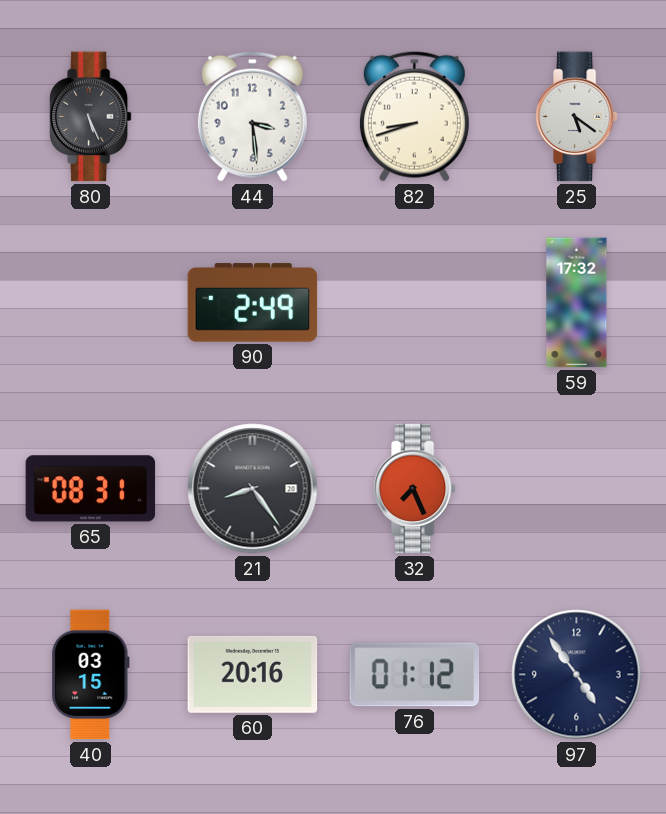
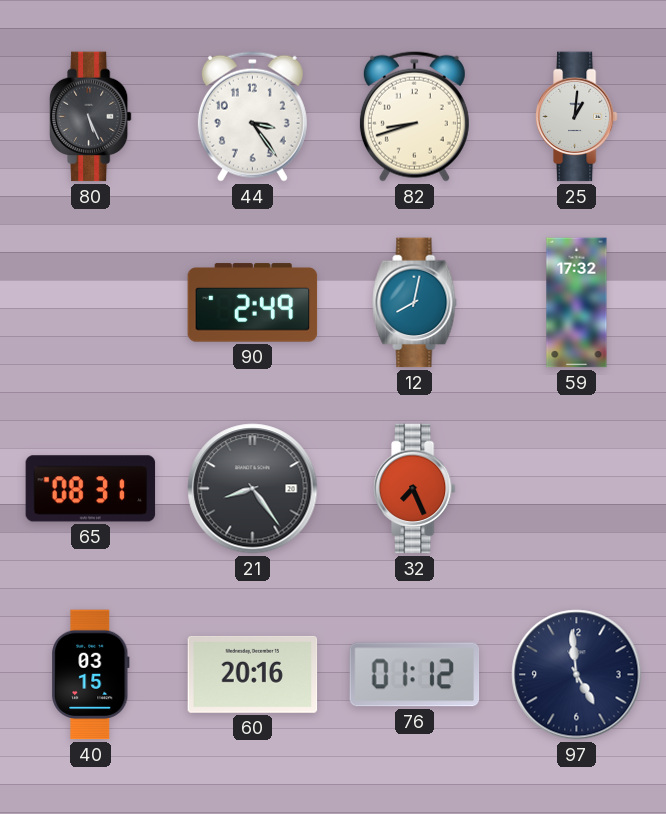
44: 3:29 -> 3:24 (252, 116)
25: 5:21 -> 1:01 (576, 117)
12: none -> 8:02 (415, 303)
97: 4:54 -> 4:59 (577, 675)
